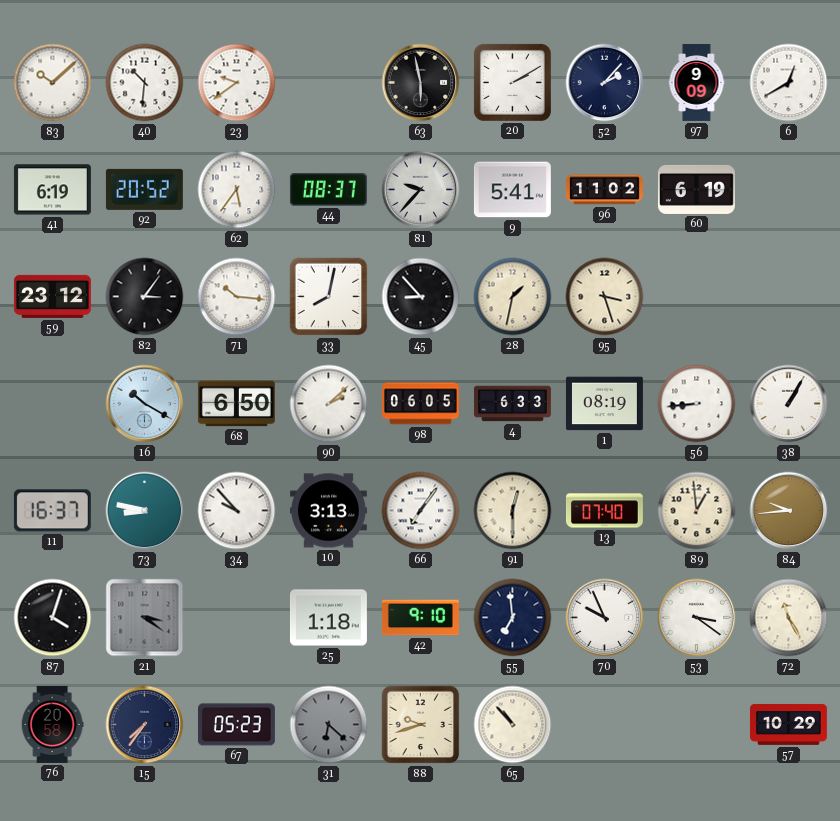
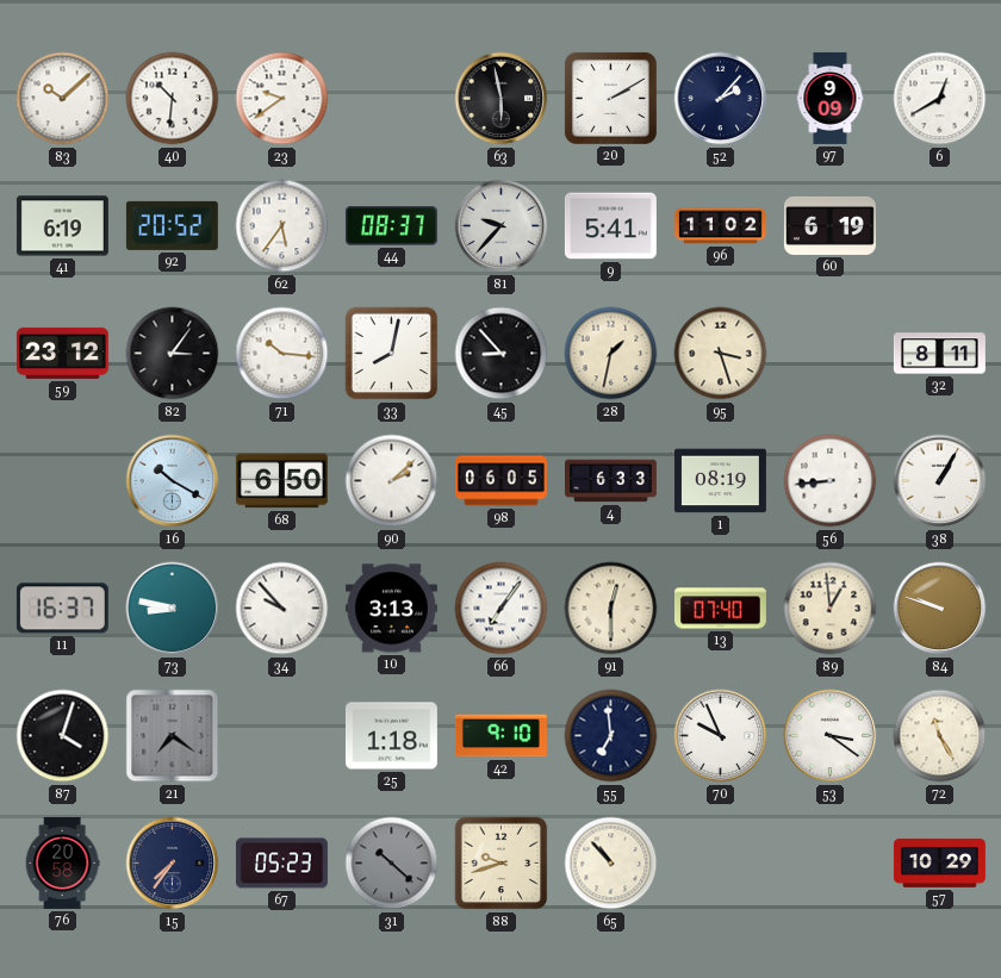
32: none -> 8:11 (939, 354)
84: 9:44 -> 9:48 (940, 609)
21: 3:21 -> 7:21 (173, 736)
31: 6:22 -> 10:22 (392, 864)
